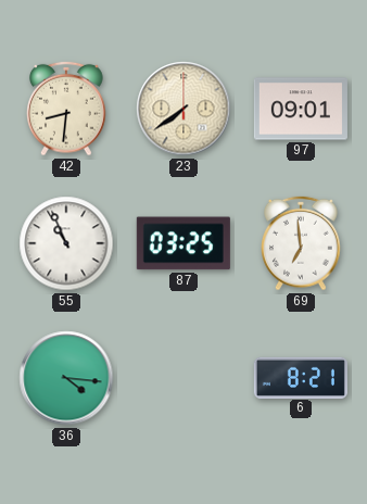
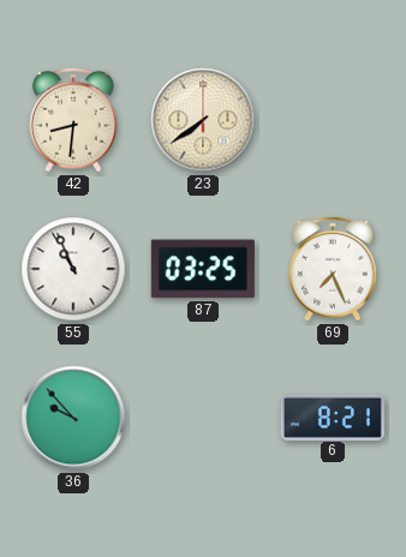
97: 09:01 -> none (301, 109)
69: 6:59 -> 7:26 (333, 269)
36: 4:16 -> 9:53 (73, 418)
